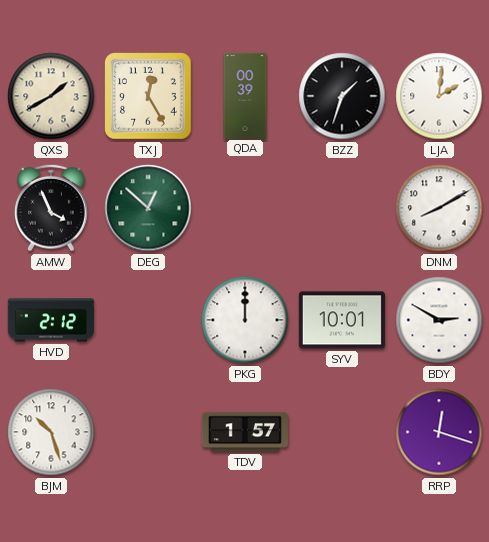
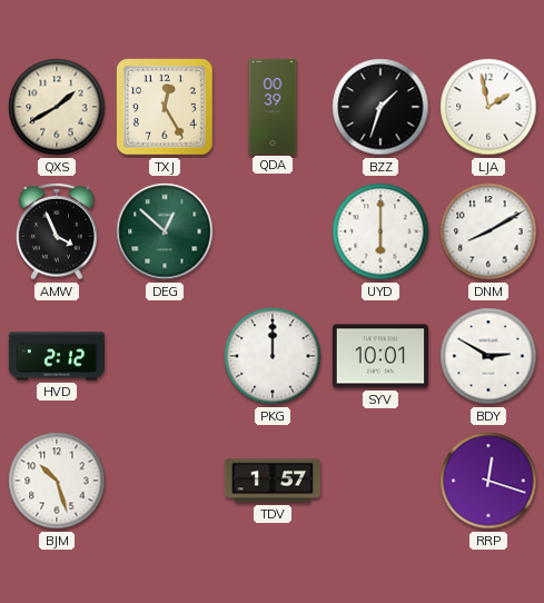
LJA: 2:01 -> 1:58 (488, 107)
UYD: none -> 6:00 (380, 231)
